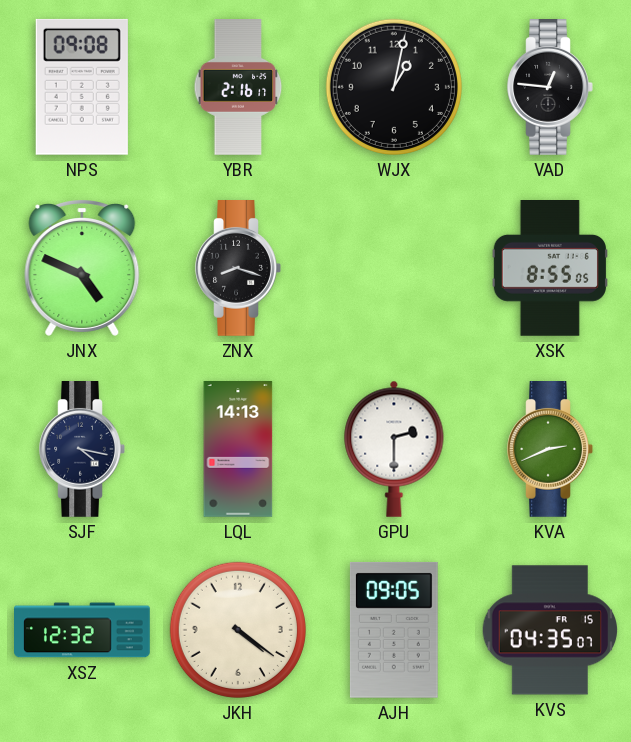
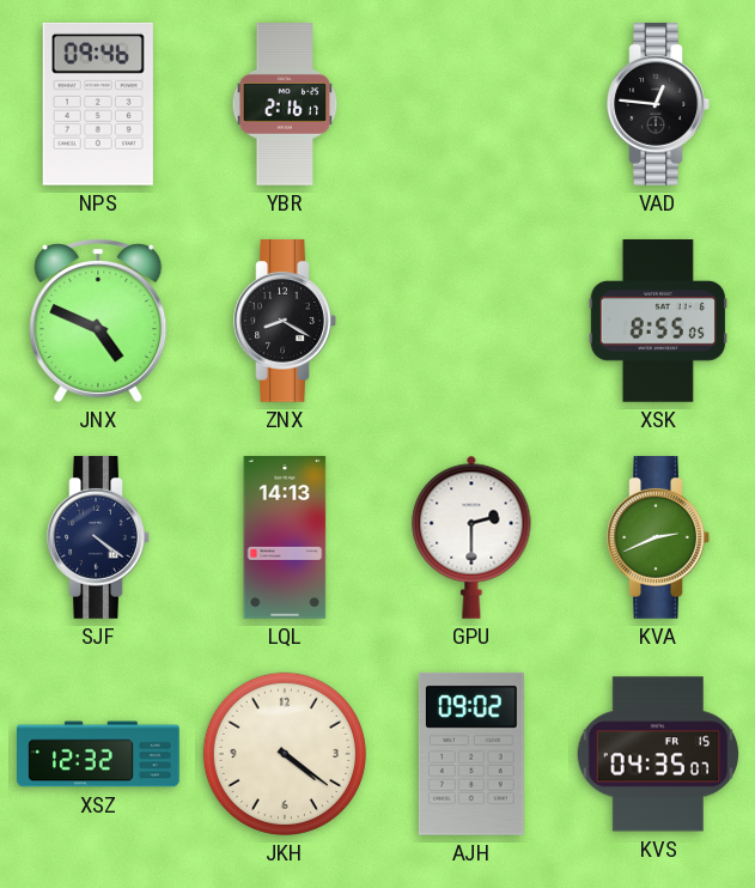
NPS: 09:08 -> 09:46 (98, 104)
WJX: 1:02 -> none (394, 87)
ZNX: 8:18 -> 8:20 (285, 322)
SJF: 4:17 -> 4:21 (98, 539)
AJH: 09:05 -> 09:02 (471, 754)
